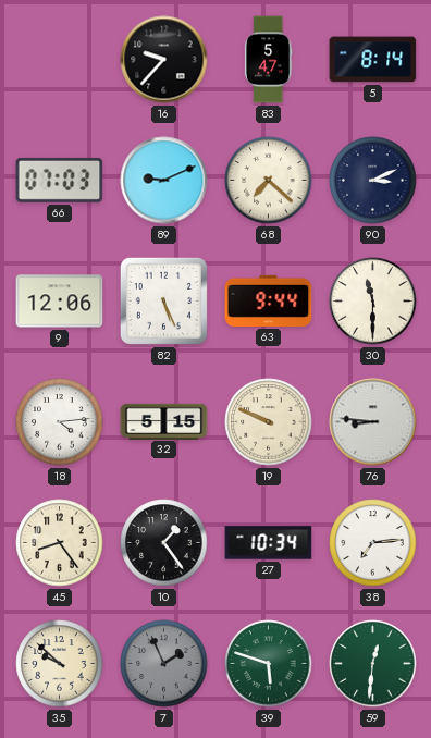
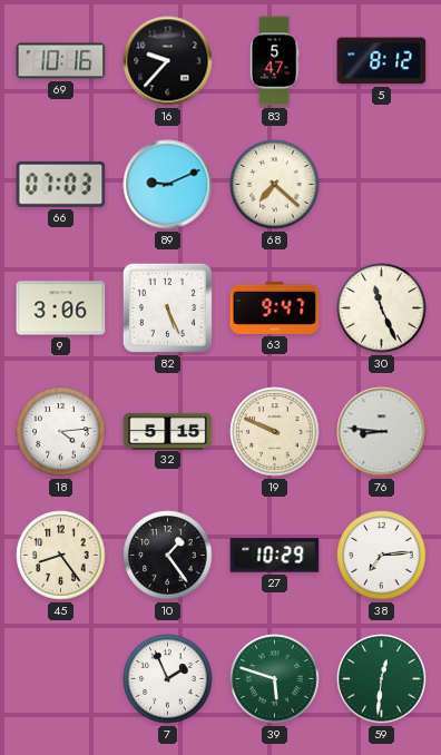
69: none -> 10:16 (61, 61)
5: 8:14 -> 8:12 (382, 61)
90: 3:11 -> none (373, 181)
9: 12:06 -> 3:06 (61, 308)
63: 9:44 -> 9:47 (275, 307)
30: 11:30 -> 11:26 (382, 308)
27: 10:34 -> 10:29 (275, 556)
35: 9:52 -> none (60, 664)
7 dial: grey -> white (168, 679)
